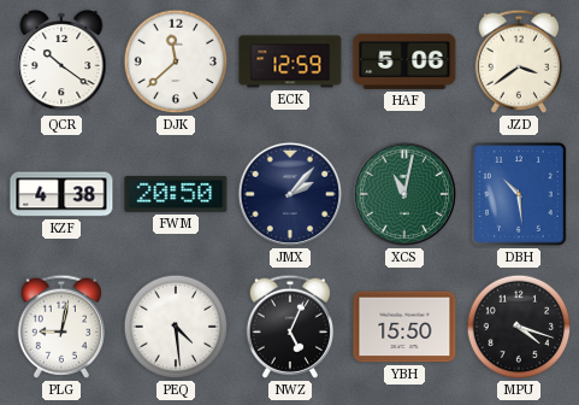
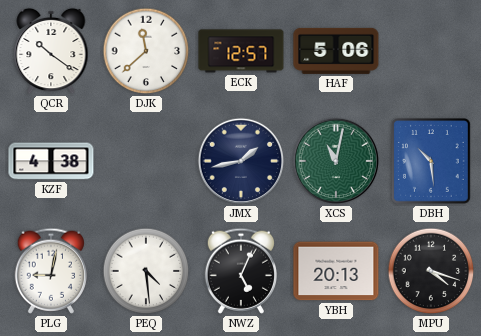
ECK: 12:59 -> 12:57 (241, 51)
JZD: 3:39 -> none (518, 61)
FWM: 20:50 -> none (176, 194)
JMX: 2:07 -> 1:43 (241, 161)
YBH: 15:50 -> 20:13 (336, 271)
